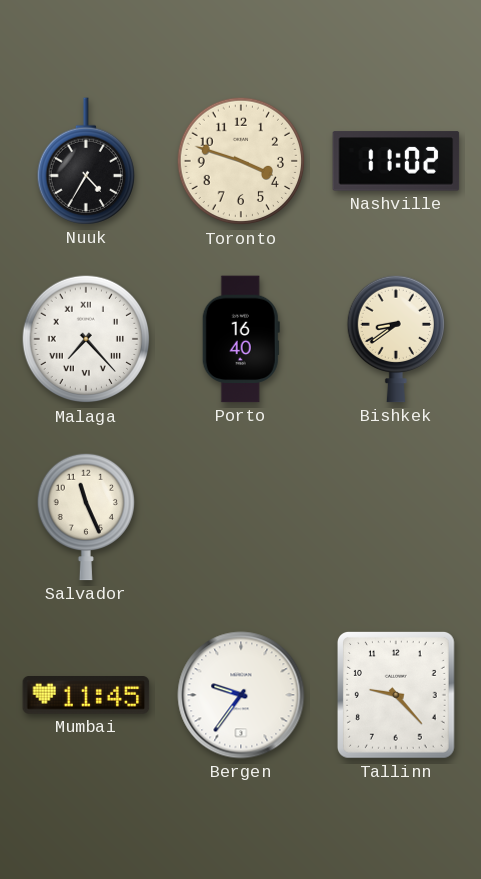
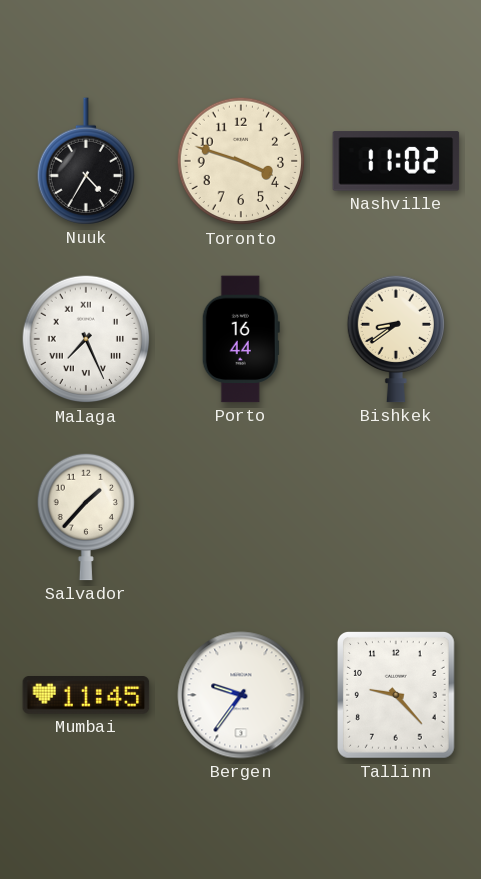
Malaga: 7:23 -> 7:26 (86, 339)
Porto: 16:40 -> 16:44 (241, 339)
Salvador: 11:26 -> 1:37 (85, 517)
